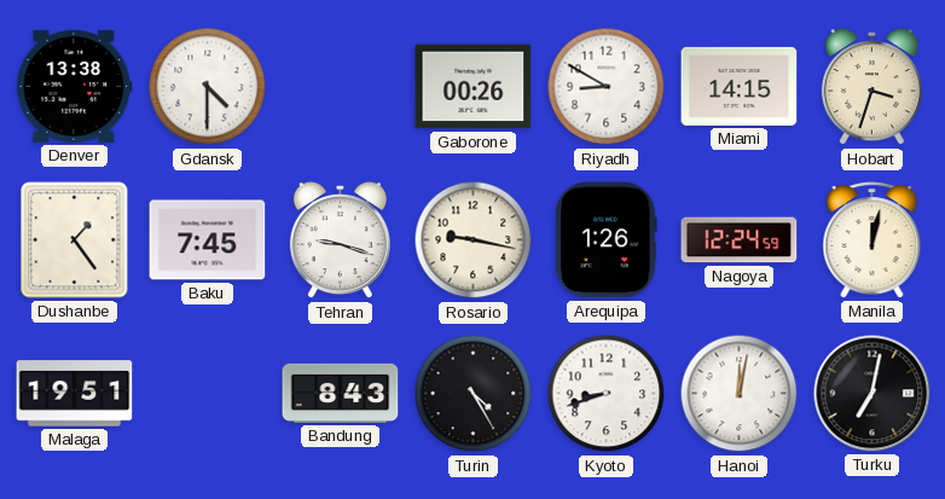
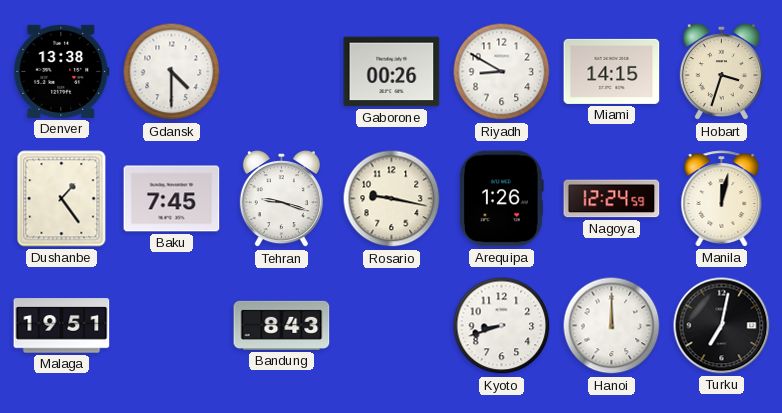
Turin: 4:25 -> none (474, 394)
Hanoi: 12:02 -> 12:00 (612, 326)
